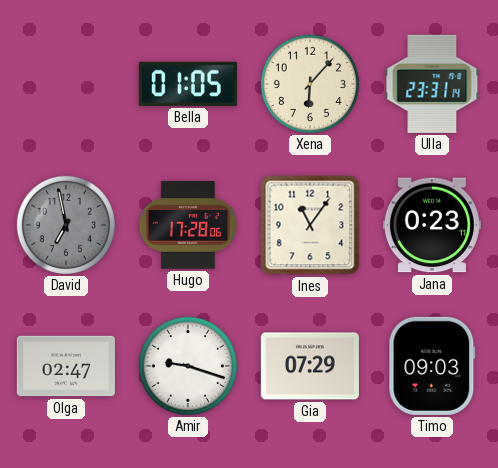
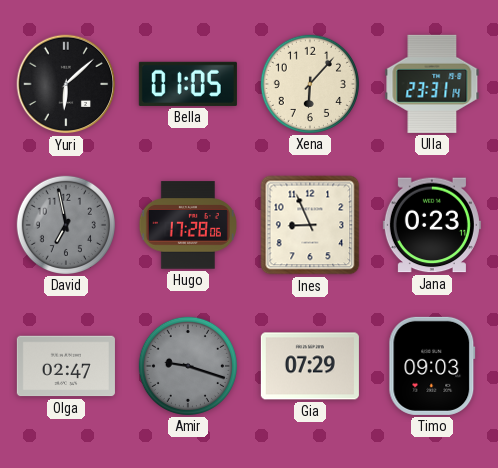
Yuri: none -> 6:08 (66, 84)
Ines: 11:06 -> 8:56 (310, 225)
Amir dial: white -> grey (188, 366)
